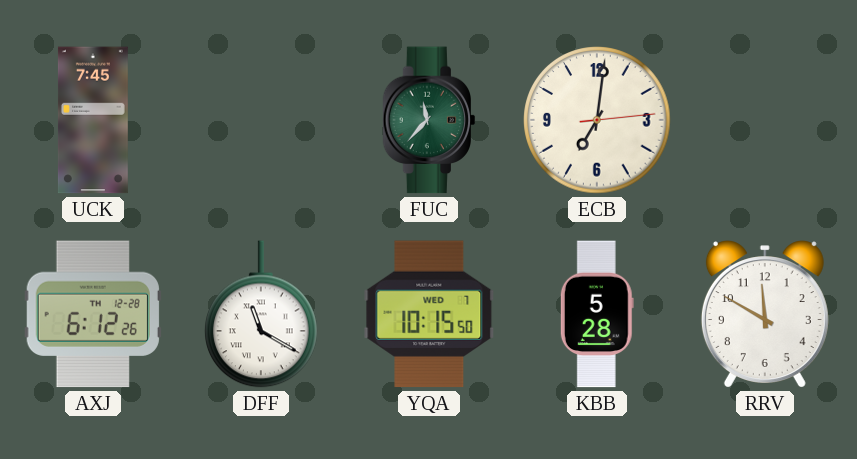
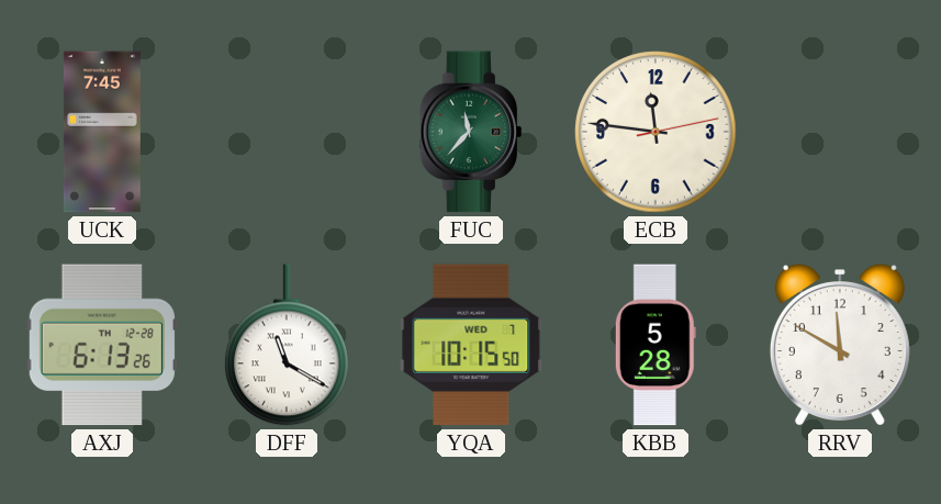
ECB: 7:01 -> 11:46 (656, 132)
AXJ: 6:12 -> 6:13 (102, 345)
